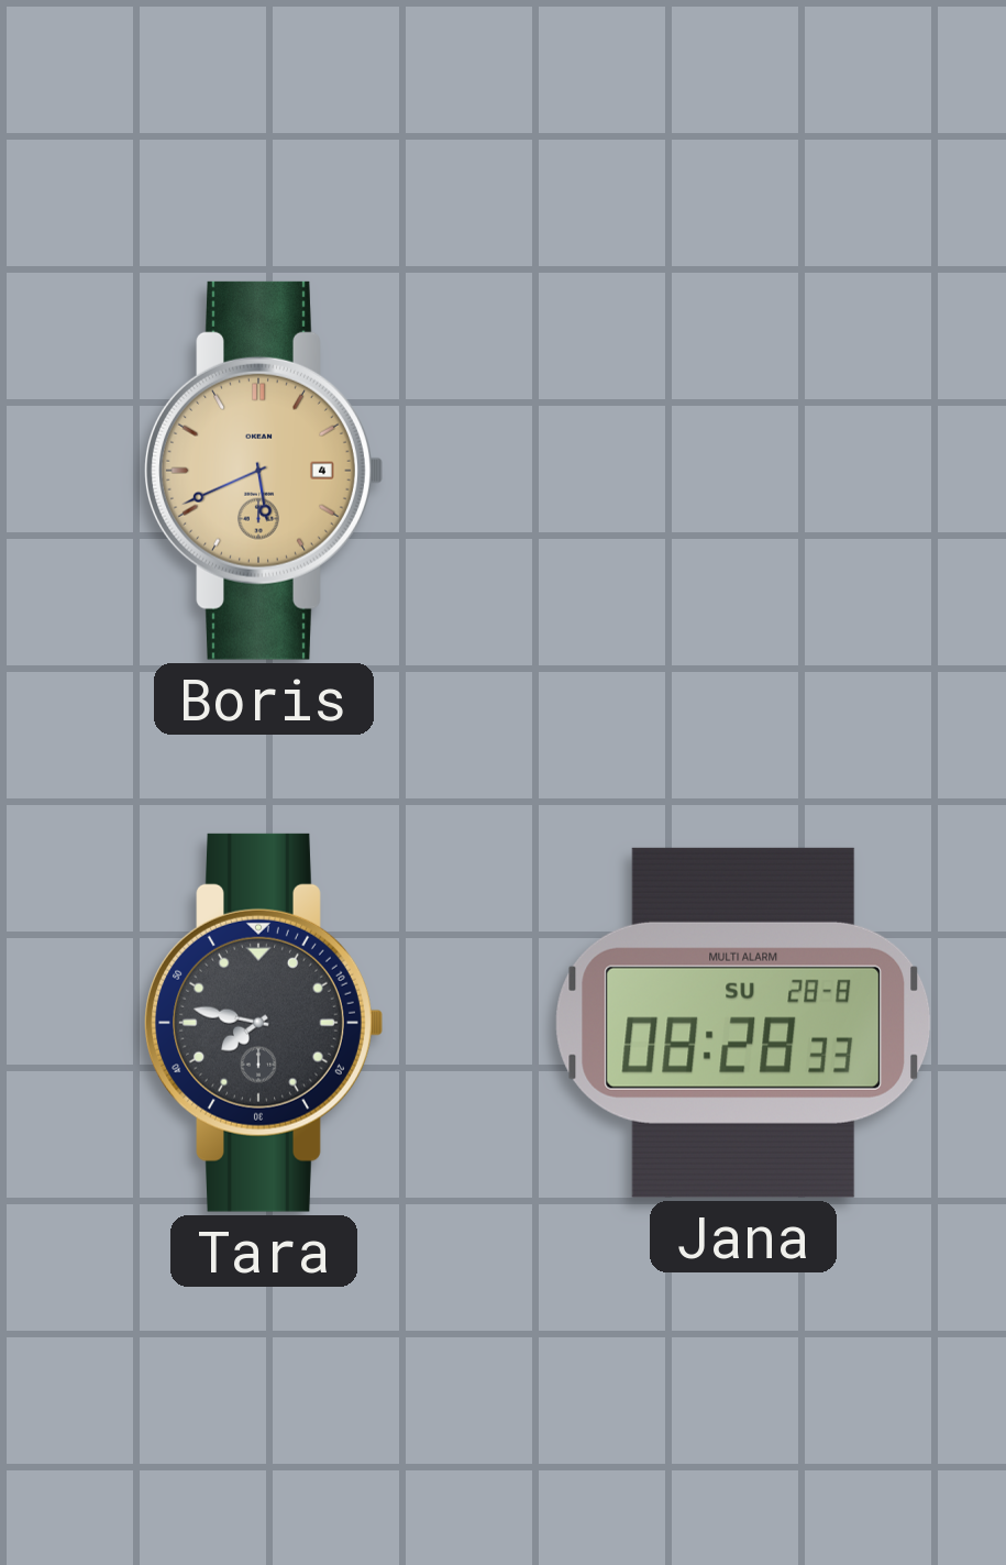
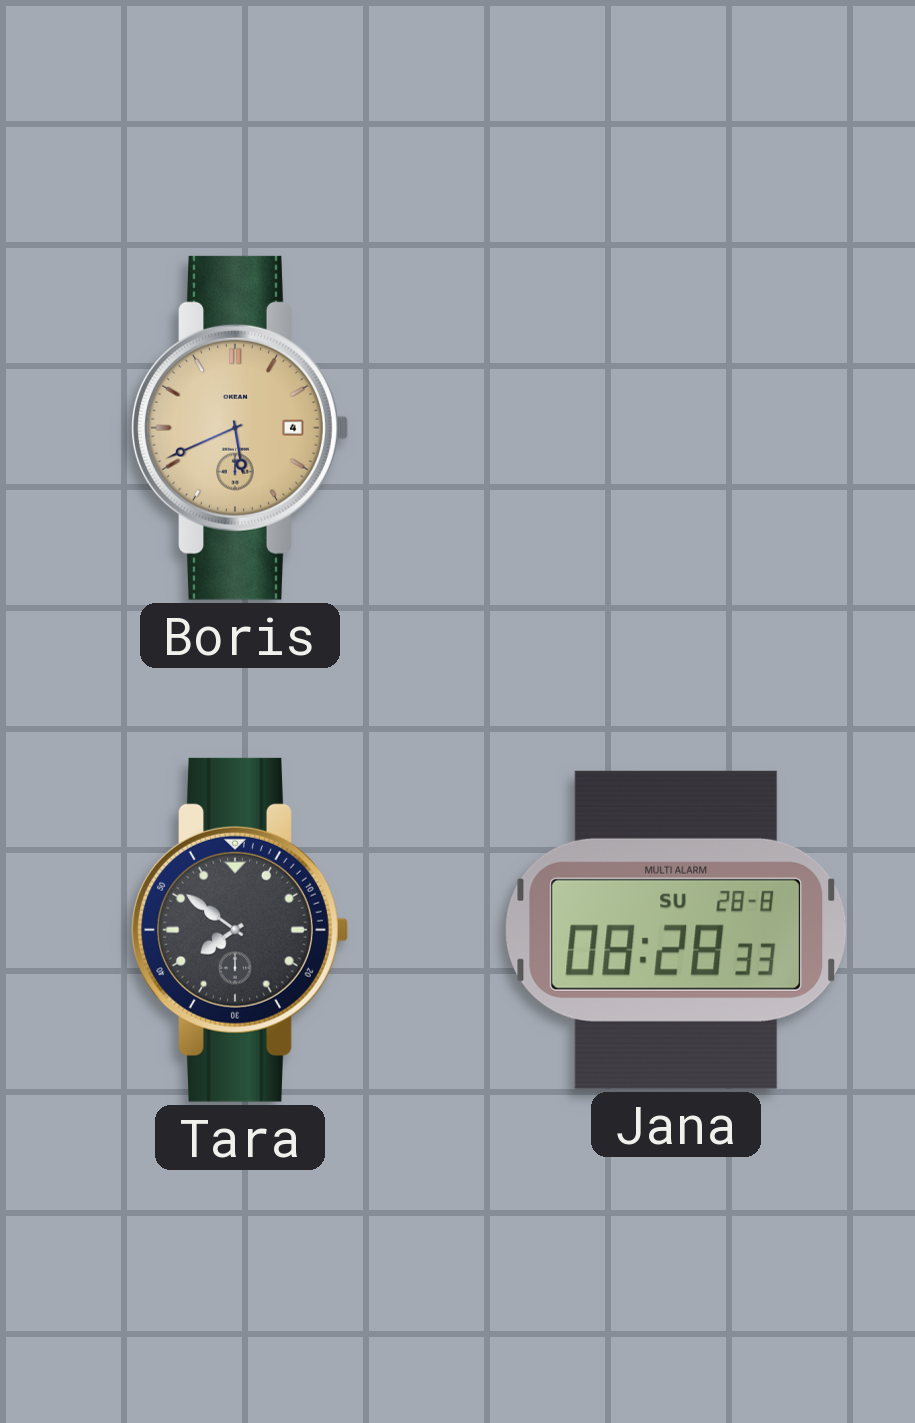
Tara: 7:47 -> 7:51 (240, 930)
